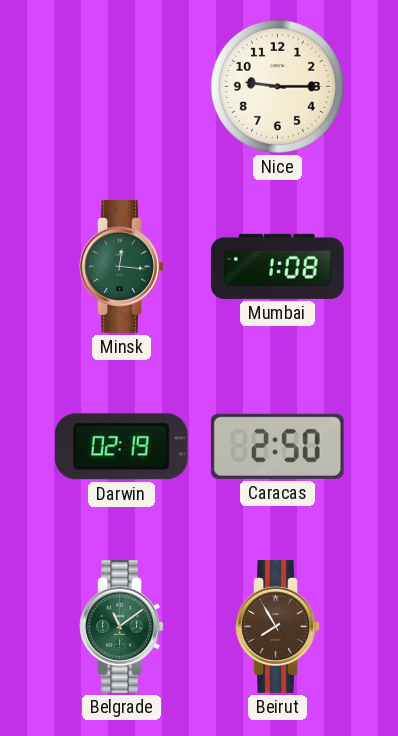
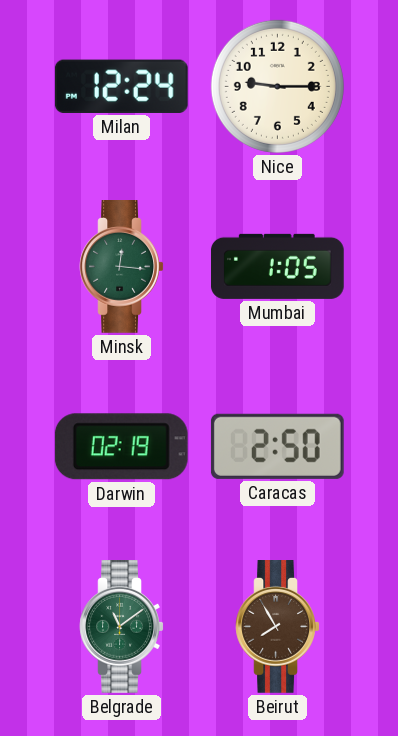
Milan: none -> 12:24 (121, 86)
Mumbai: 1:08 -> 1:05 (277, 266)
